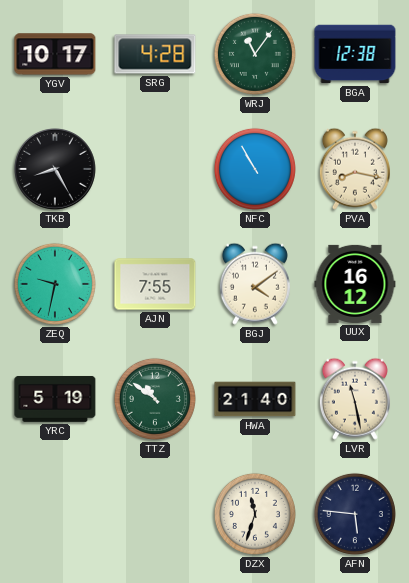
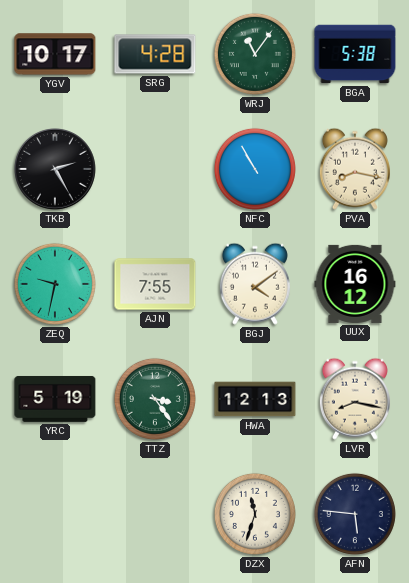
BGA: 12:38 -> 5:38 (355, 54)
TKB: 8:25 -> 2:25 (56, 170)
TTZ: 10:51 -> 3:24 (155, 399)
HWA: 21:40 -> 12:13 (255, 399)
LVR: 11:28 -> 8:17 (355, 399)
